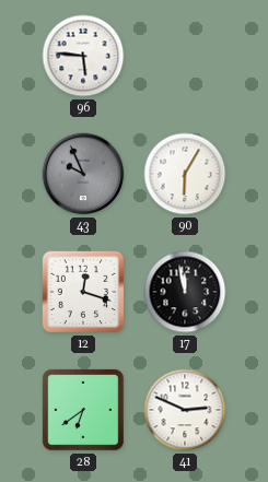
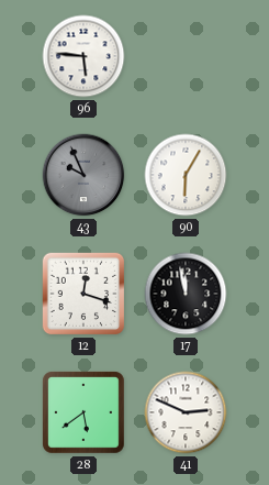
28: 6:39 -> 5:39 (85, 414)
